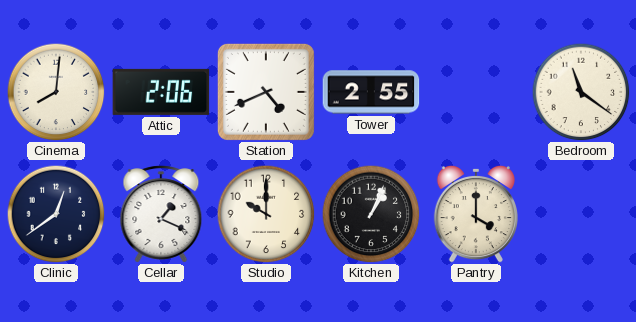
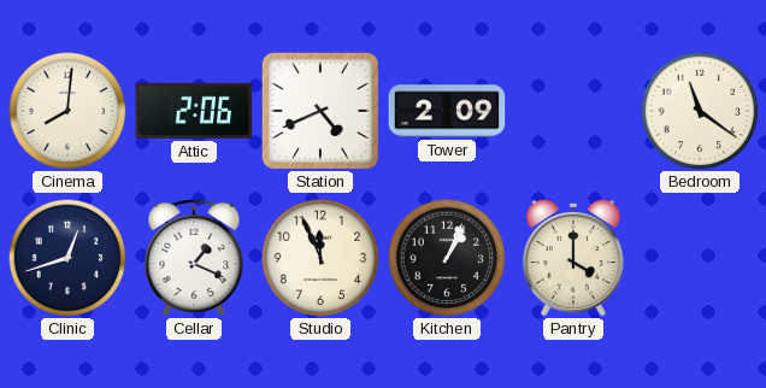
Tower: 2:55 -> 2:09 (447, 111)
Clinic: 12:39 -> 12:42 (67, 258)
Studio: 10:00 -> 11:56 (320, 258)
